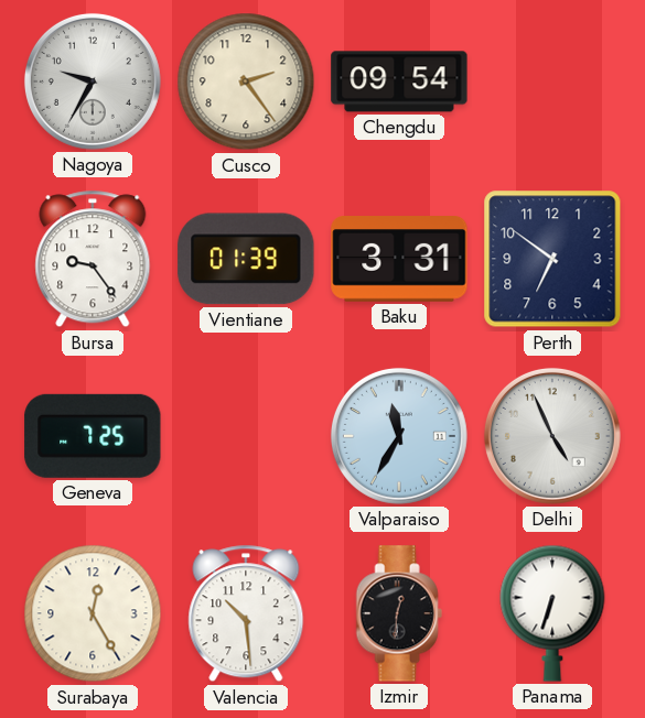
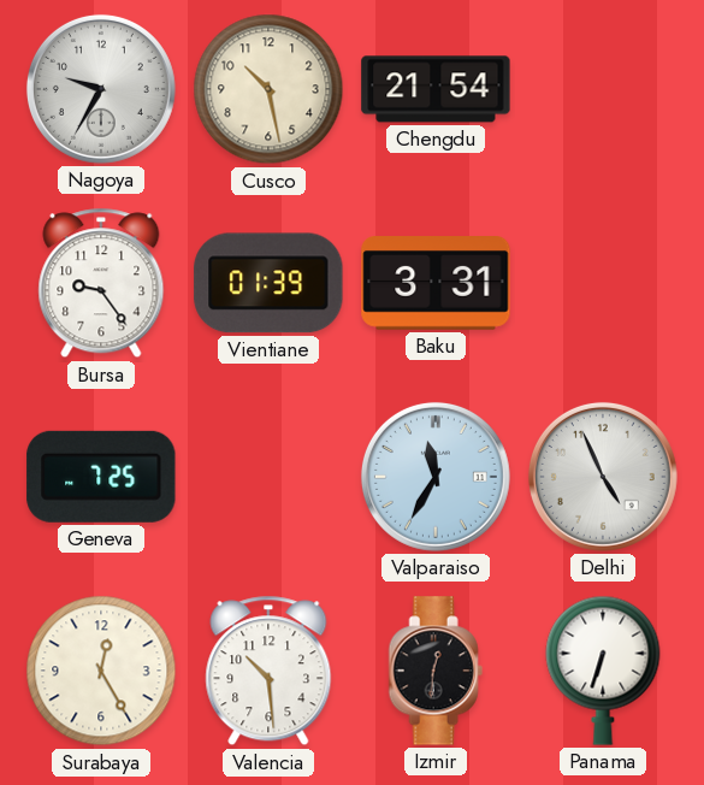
Cusco: 2:24 -> 10:28 (268, 89)
Chengdu: 09:54 -> 21:54 (436, 89)
Perth: 6:51 -> none (552, 259)
